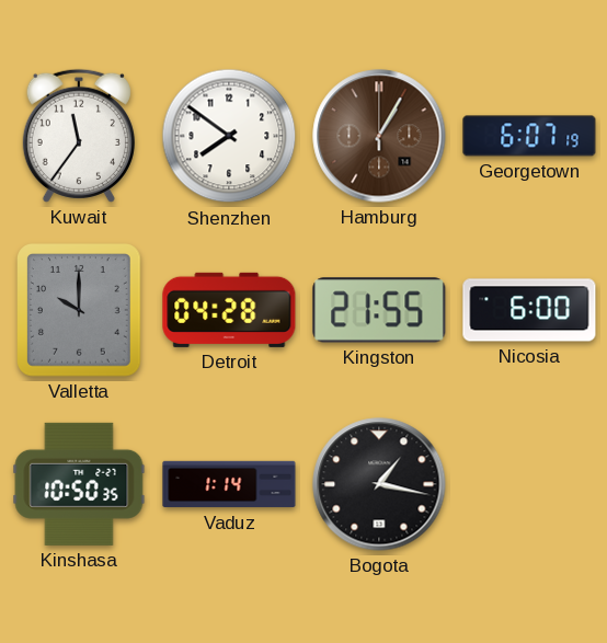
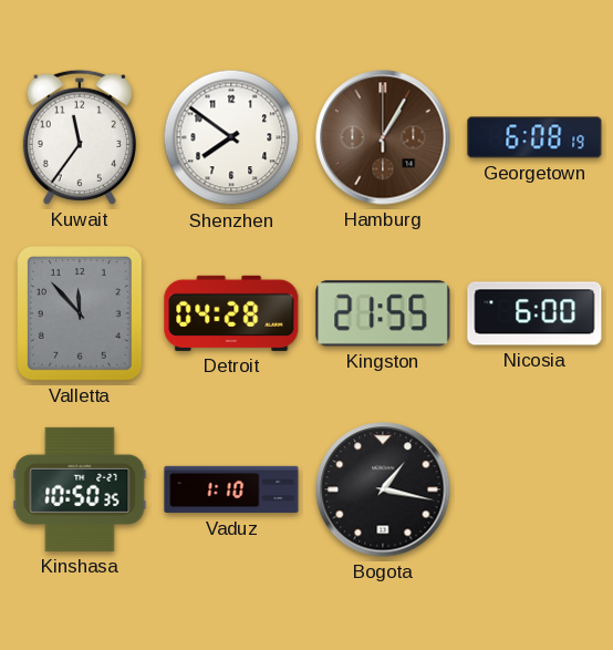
Georgetown: 6:07 -> 6:08 (534, 137)
Valletta: 10:00 -> 11:53 (81, 314)
Vaduz: 1:14 -> 1:10 (231, 489)
